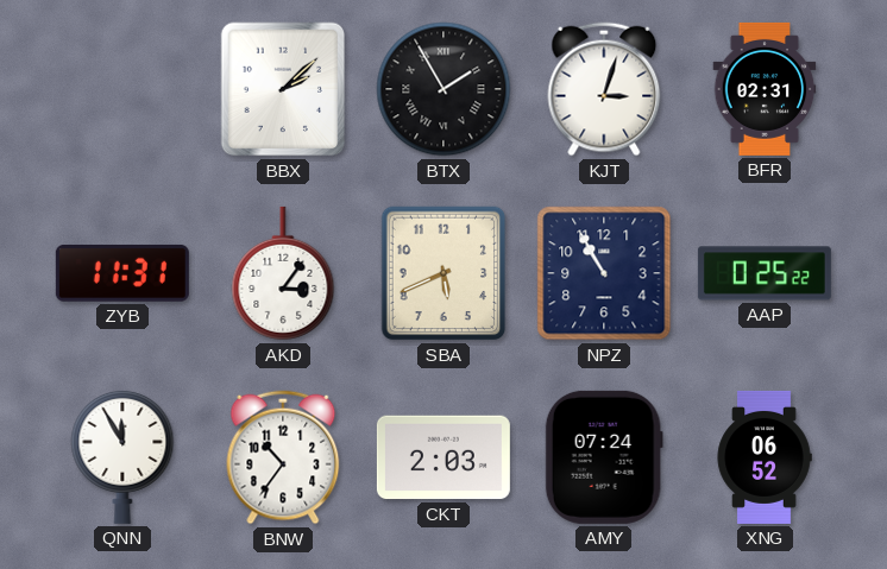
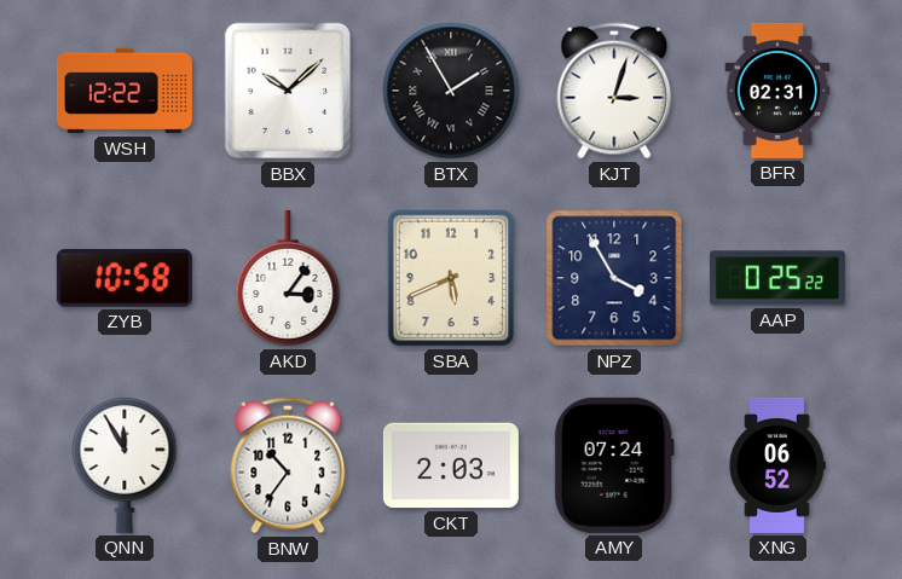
WSH: none -> 12:22 (125, 91)
BBX: 2:08 -> 10:08 (288, 91)
ZYB: 11:31 -> 10:58 (125, 278)
NPZ: 10:55 -> 3:55 (614, 278)
